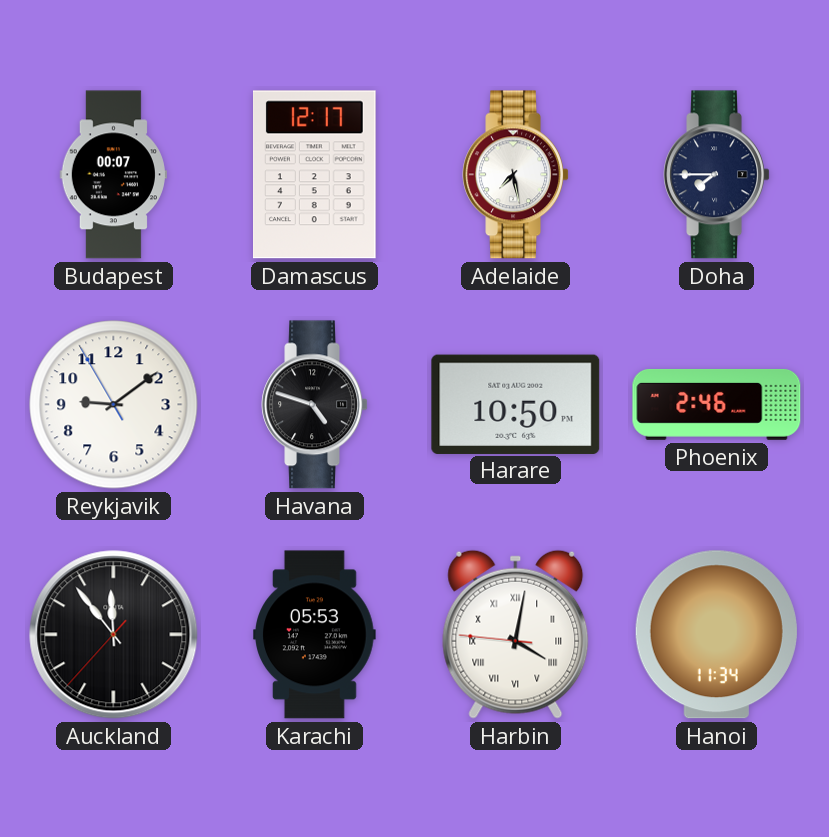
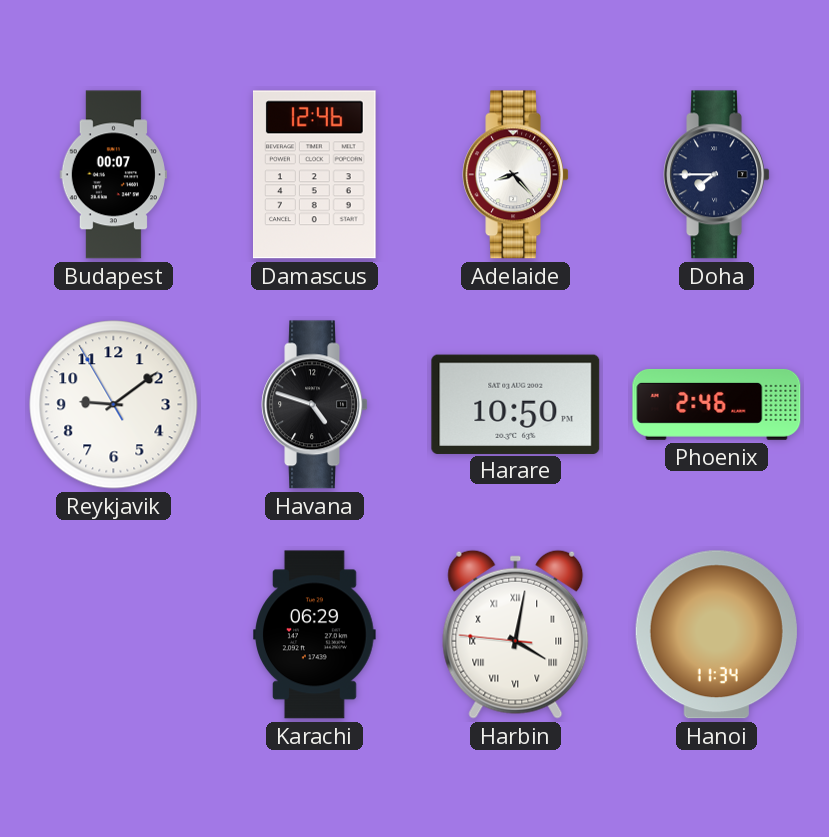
Damascus: 12:17 -> 12:46 (315, 175)
Adelaide: 7:28 -> 8:23 (515, 175)
Auckland: 11:53 -> none (114, 635)
Karachi: 05:53 -> 06:29 (315, 635)
